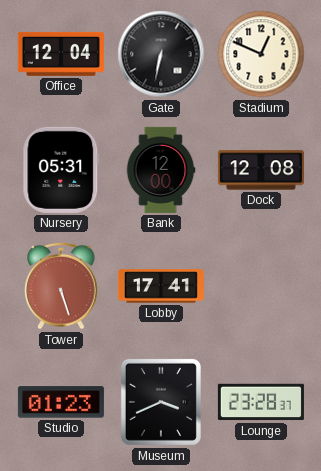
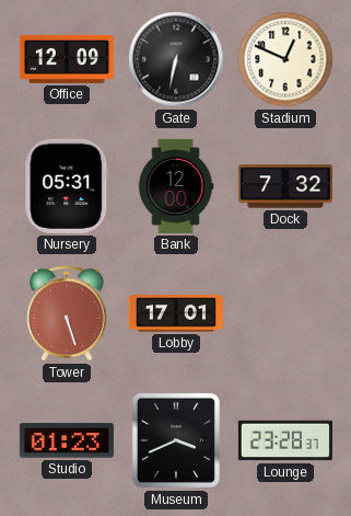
Office: 12:04 -> 12:09 (67, 59)
Dock: 12:08 -> 7:32 (285, 186)
Lobby: 17:41 -> 17:01 (176, 313)
